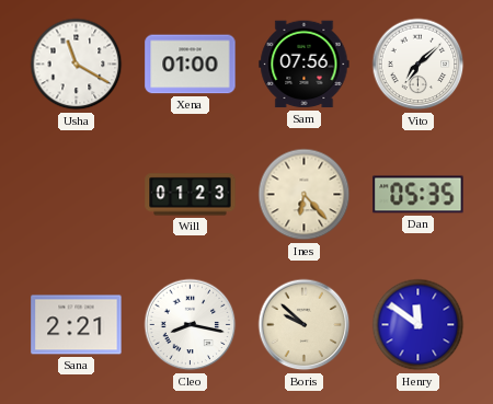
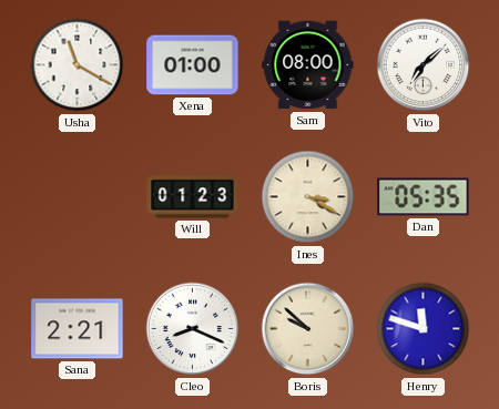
Sam: 07:56 -> 08:00 (308, 65)
Ines: 6:23 -> 3:20 (308, 197)
Cleo: 8:17 -> 8:19 (193, 329)
Henry: 11:51 -> 11:48 (424, 329)
